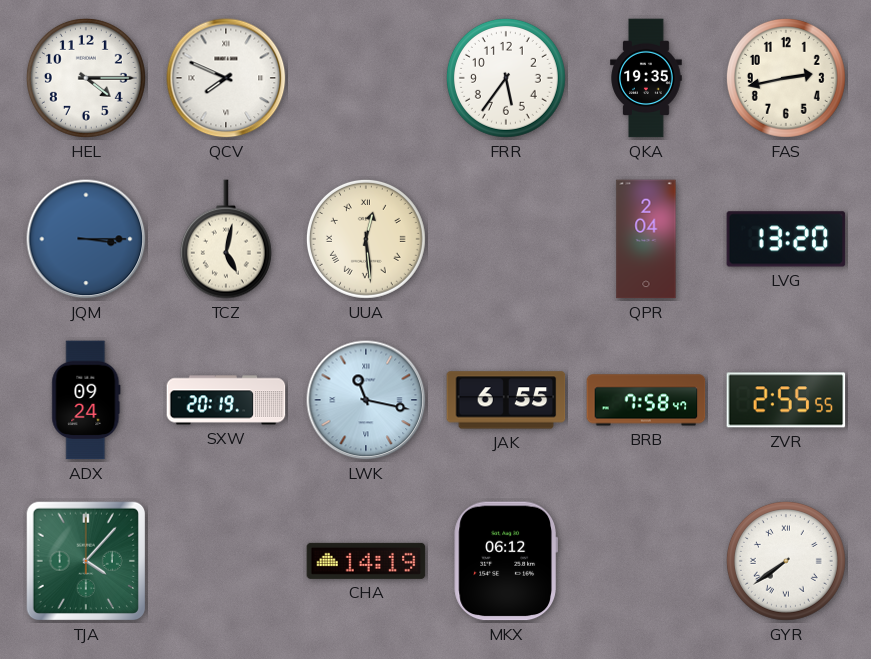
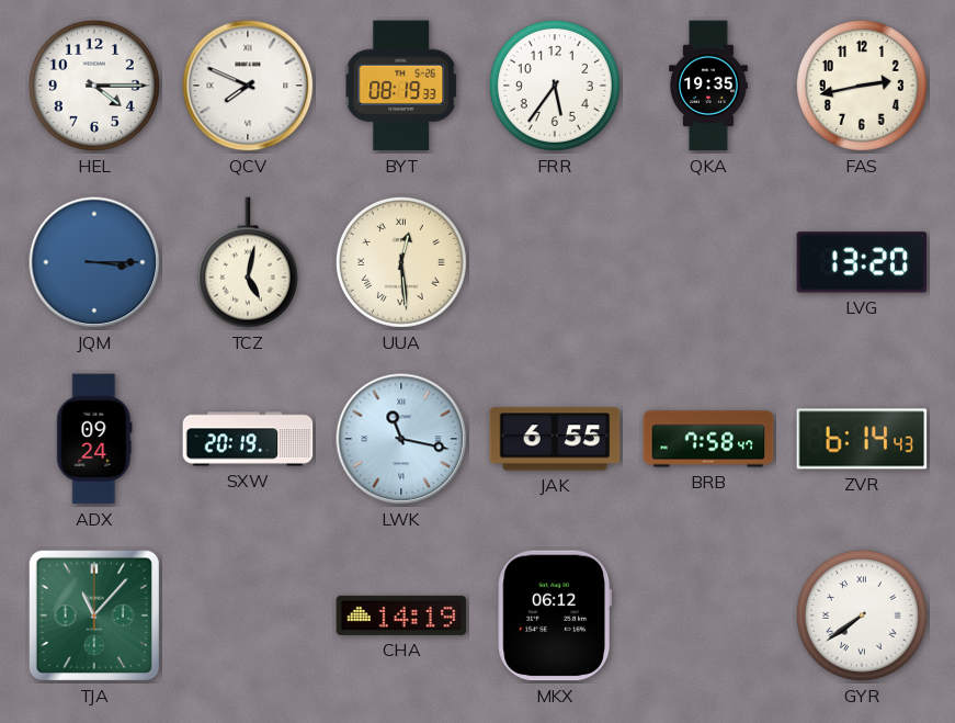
BYT: none -> 08:19 (401, 86)
QPR: 2:04 -> none (646, 239)
ZVR: 2:55 -> 6:14 (862, 439)
TJA: 4:07 -> 11:07 (94, 615)
